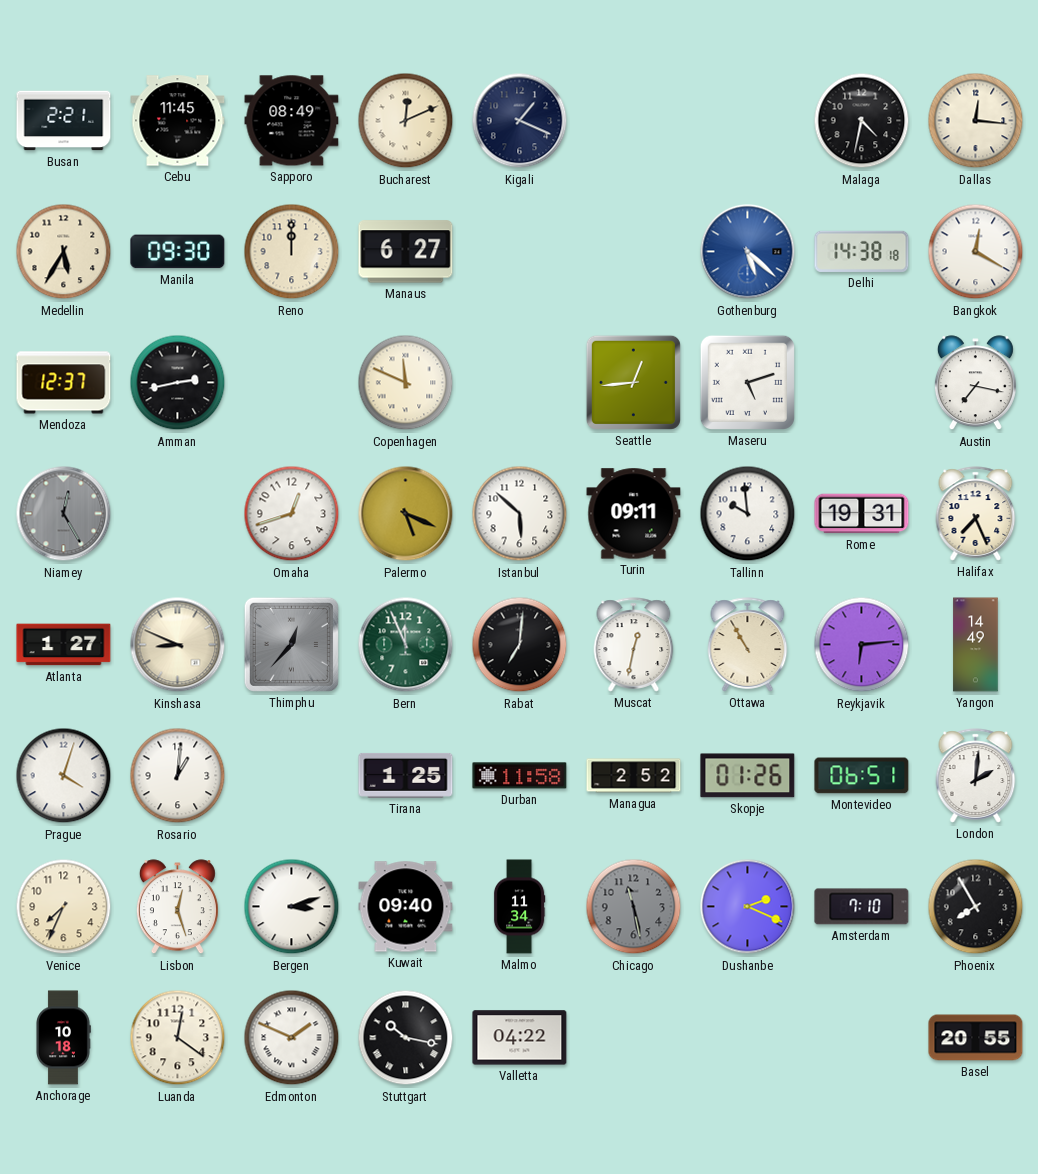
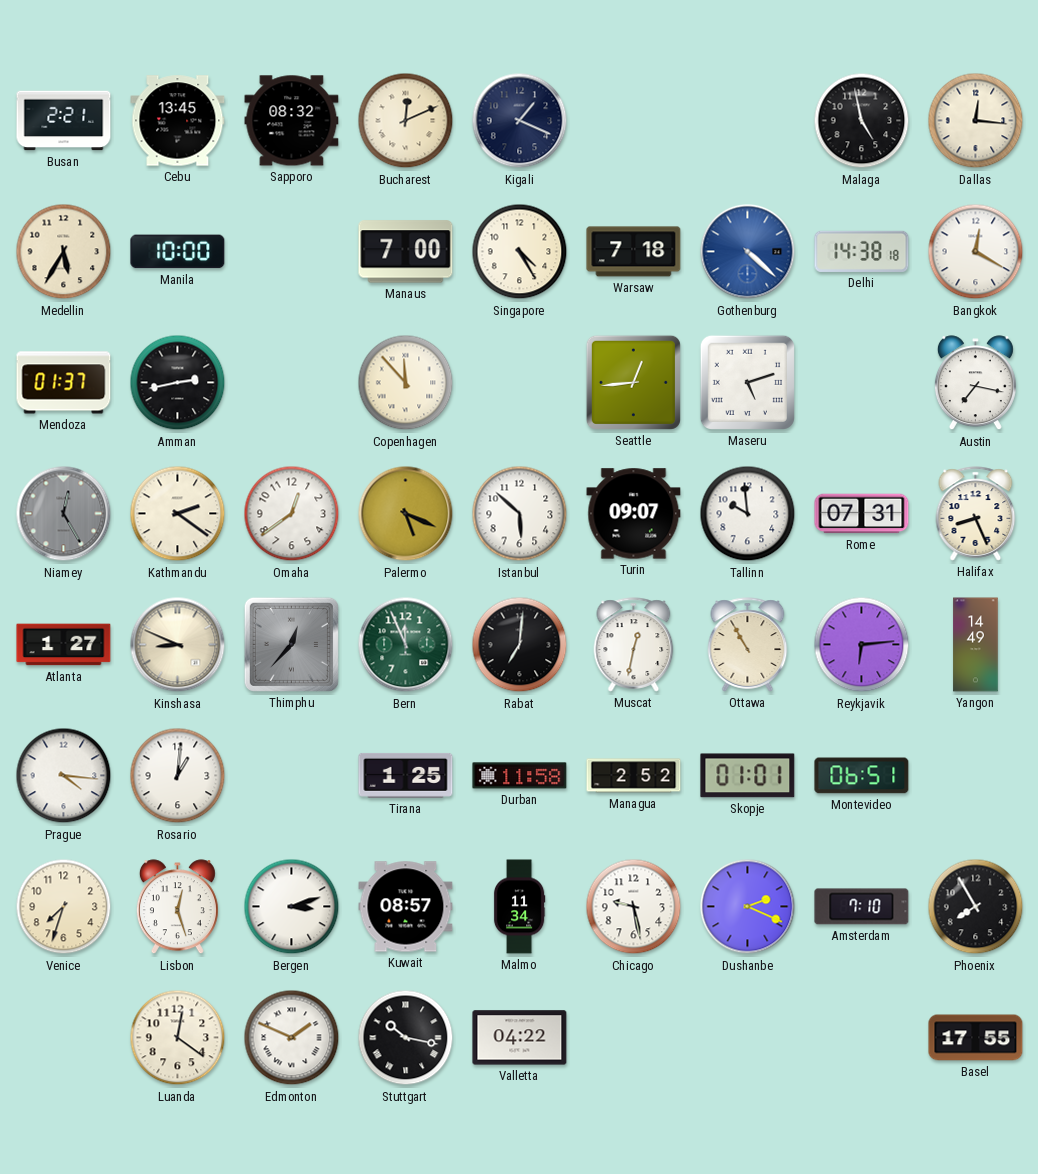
Cebu: 11:45 -> 13:45 (178, 121)
Sapporo: 08:49 -> 08:32 (292, 121)
Malaga: 4:32 -> 4:58 (862, 121)
Manila: 09:30 -> 10:00 (178, 252)
Reno: 12:00 -> none (292, 252)
Manaus: 6:27 -> 7:00 (406, 252)
Singapore: none -> 4:25 (520, 252)
Warsaw: none -> 7:18 (634, 252)
Gothenburg: 5:22 -> 4:22 (748, 252)
Mendoza: 12:37 -> 01:37 (64, 383)
Copenhagen: 11:49 -> 11:53 (406, 383)
Kathmandu: none -> 2:21 (178, 514)
Omaha: 12:42 -> 12:39 (292, 514)
Turin: 09:11 -> 09:07 (634, 514)
Rome: 19:31 -> 07:31 (862, 514)
Halifax: 7:26 -> 8:26 (976, 514)
Prague: 4:03 -> 4:16 (64, 776)
Skopje: 01:26 -> 01:01 (748, 776)
London: 2:01 -> none (976, 776)
Venice: 7:34 -> 7:33 (64, 907)
Kuwait: 09:40 -> 08:57 (406, 907)
Chicago: 11:28 -> 9:28 (634, 907)
Chicago dial: grey -> white (634, 907)
Anchorage: 10:18 -> none (63, 1038)
Basel: 20:55 -> 17:55 (976, 1038)
